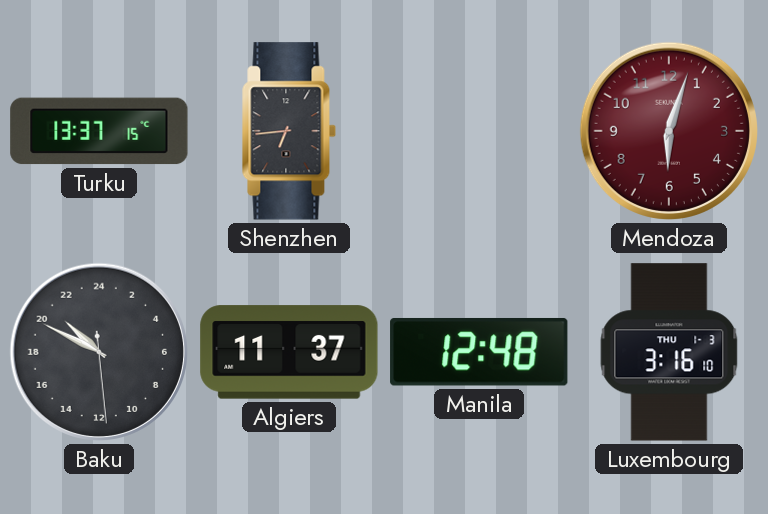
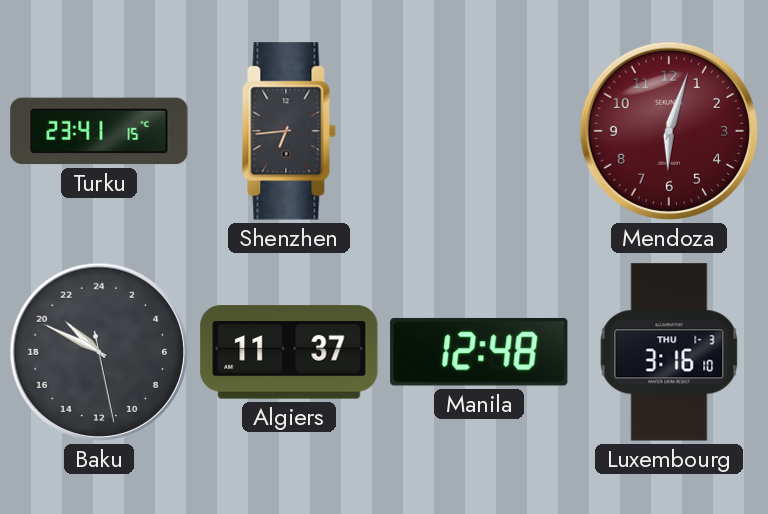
Turku: 13:37 -> 23:41 (99, 131)
Baku: 20:49:29 -> 20:49:28 (99, 352)
